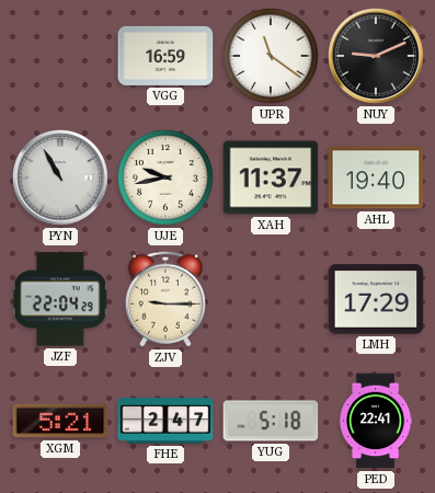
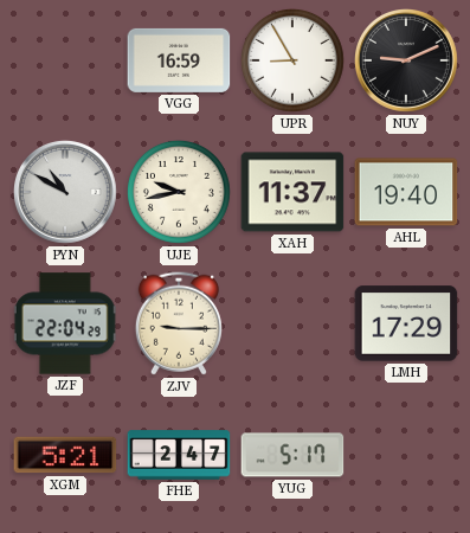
UPR: 11:21 -> 8:55 (292, 60)
PYN: 10:55 -> 10:50 (66, 193)
YUG: 5:18 -> 5:17 (292, 455)
PED: 22:41 -> none (377, 421)
